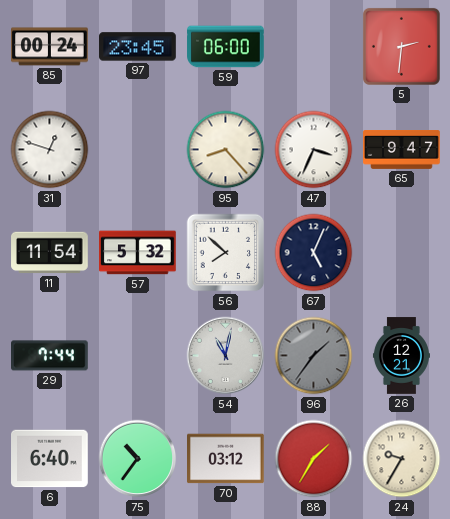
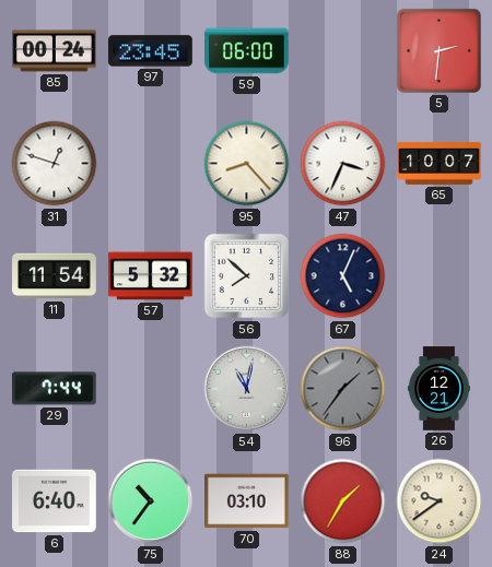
65: 9:47 -> 10:07 (440, 164)
70: 03:12 -> 03:10 (247, 501)
24: 9:35 -> 9:39 (440, 501)
